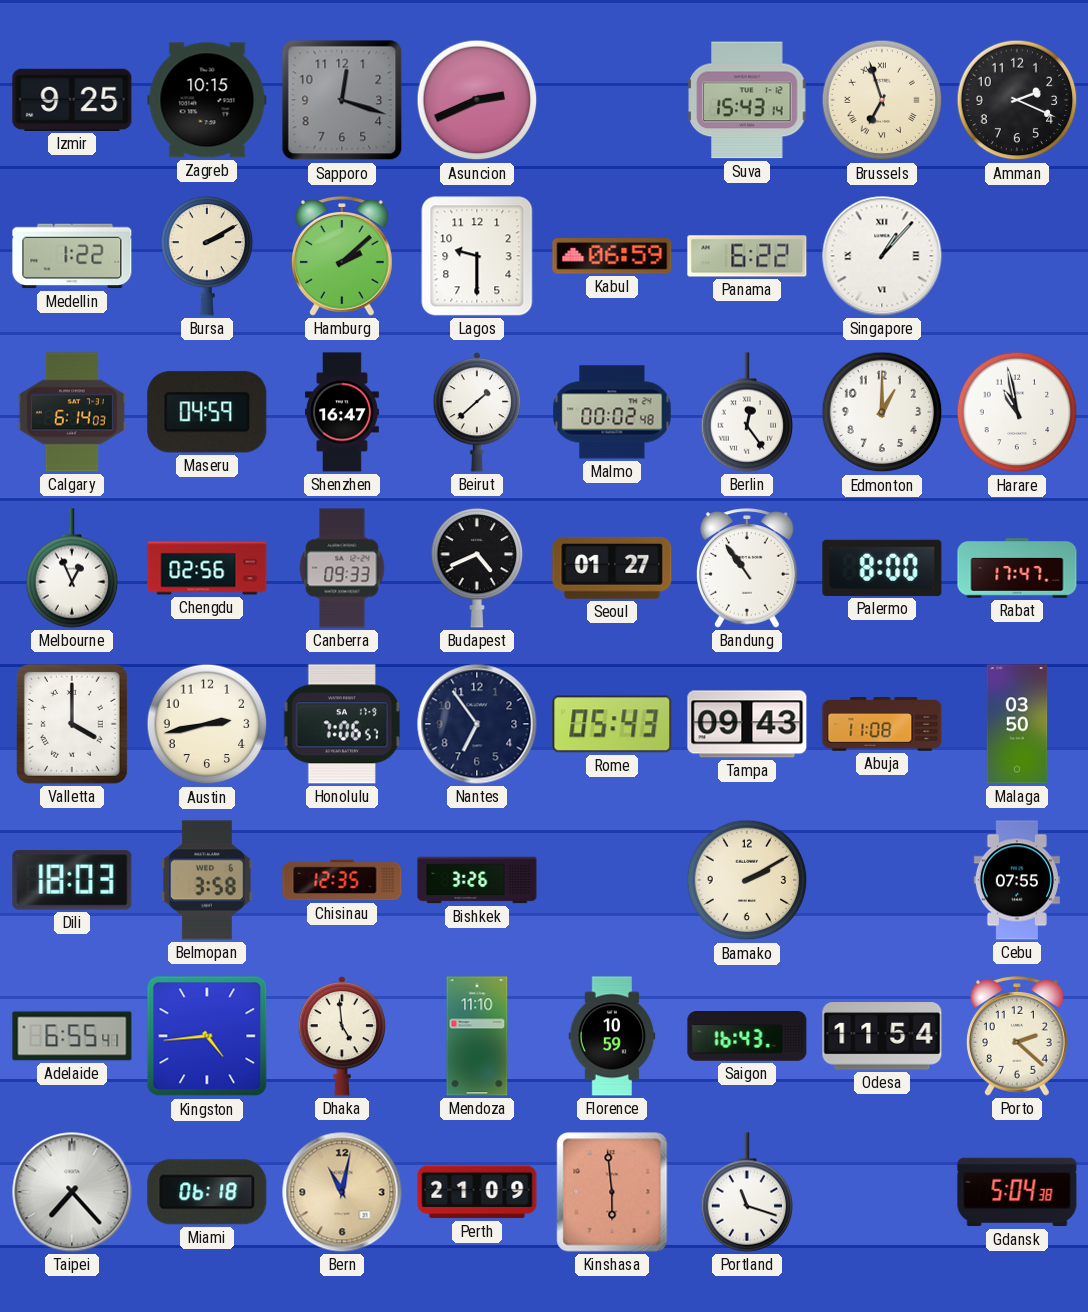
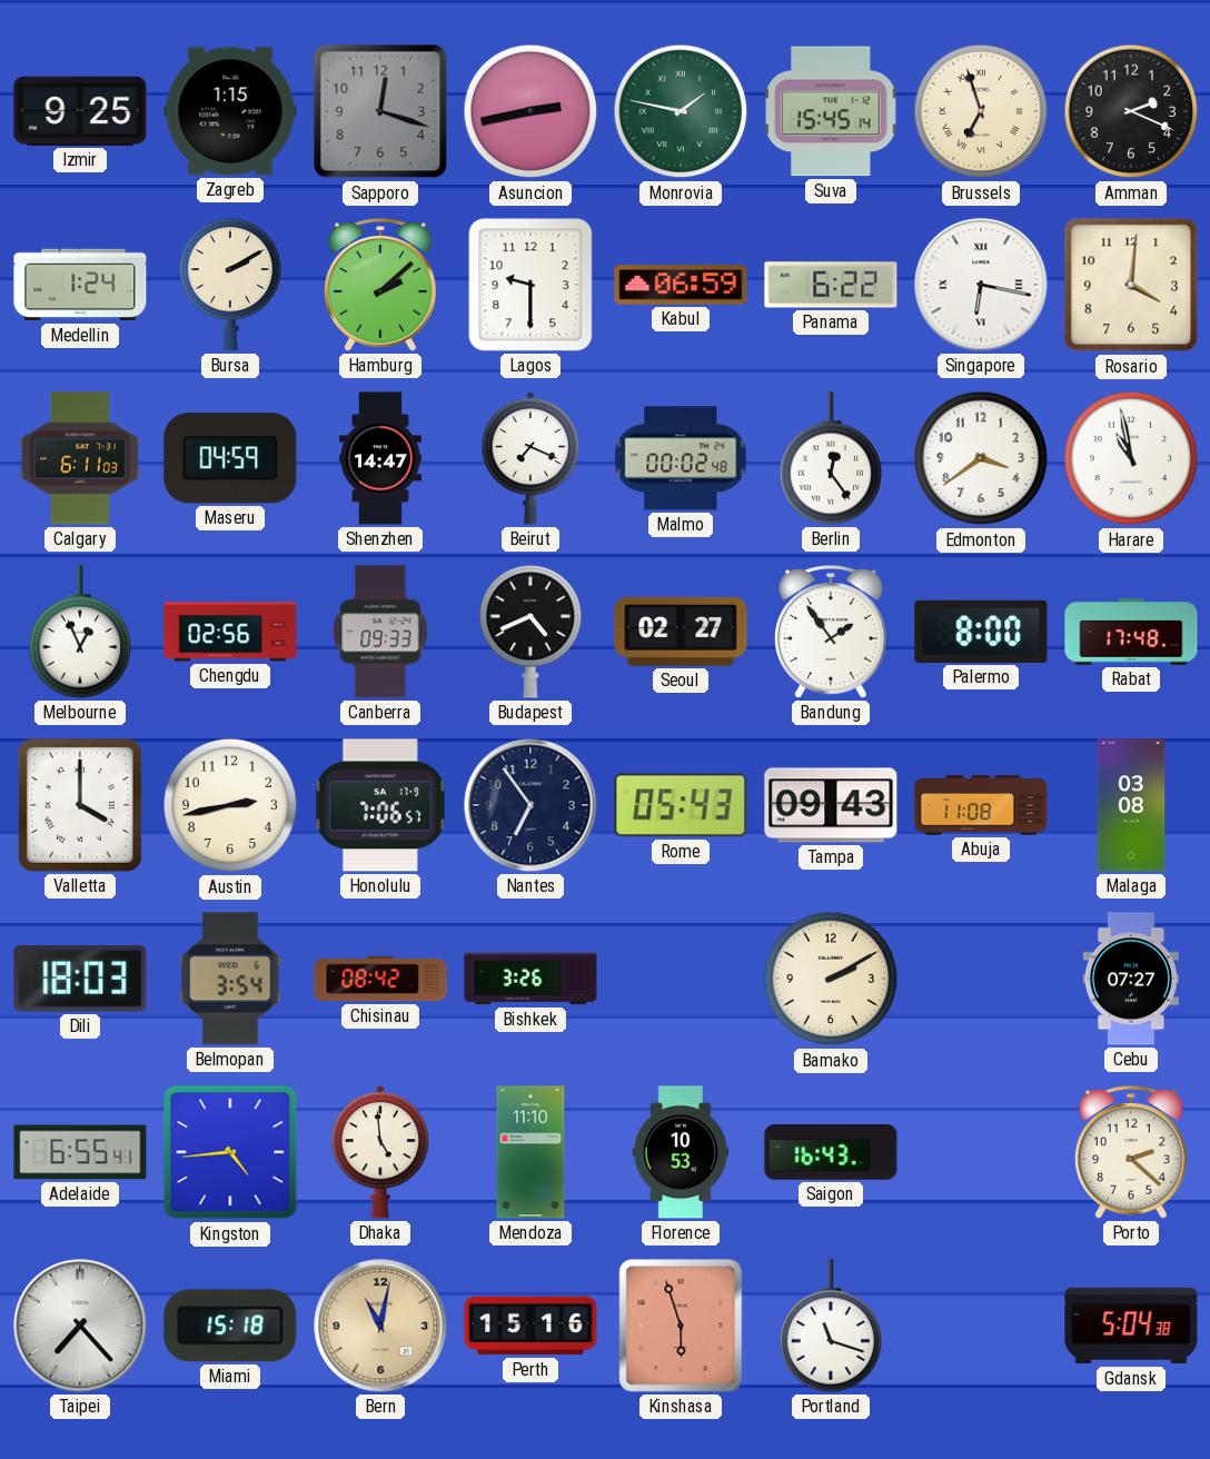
Zagreb: 10:15 -> 1:15 (230, 111)
Asuncion: 2:41 -> 2:43 (530, 111)
Monrovia: none -> 1:47 (681, 111)
Suva: 15:43 -> 15:45 (831, 111)
Medellin: 1:22 -> 1:24 (80, 285)
Singapore: 1:07 -> 6:17 (981, 285)
Rosario: none -> 4:01 (1131, 285)
Calgary: 6:14 -> 6:11 (80, 458)
Shenzhen: 16:47 -> 14:47 (380, 458)
Beirut: 1:38 -> 7:19 (530, 458)
Edmonton: 1:00 -> 3:39 (981, 458)
Seoul: 01:27 -> 02:27 (681, 632)
Bandung: 10:54 -> 1:54 (832, 632)
Rabat: 17:47 -> 17:48 (1131, 632)
Malaga: 03:50 -> 03:08 (1131, 805)
Belmopan: 3:58 -> 3:54 (231, 979)
Chisinau: 12:35 -> 08:42 (380, 979)
Cebu: 07:55 -> 07:27 (1131, 979)
Florence: 10:59 -> 10:53 (681, 1152)
Odesa: 11:54 -> none (882, 1036)
Miami: 06:18 -> 15:18 (230, 1326)
Perth: 21:09 -> 15:16 (530, 1326)
Kinshasa: 5:59 -> 5:57 (681, 1326)
